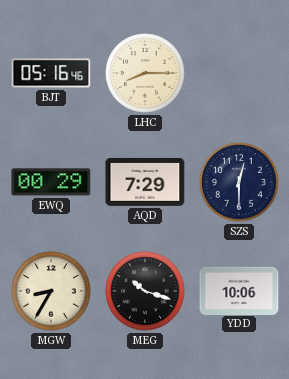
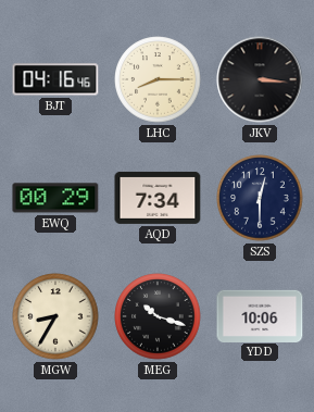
BJT: 05:16 -> 04:16 (55, 79)
JKV: none -> 3:16 (260, 79)
AQD: 7:29 -> 7:34 (158, 198)
